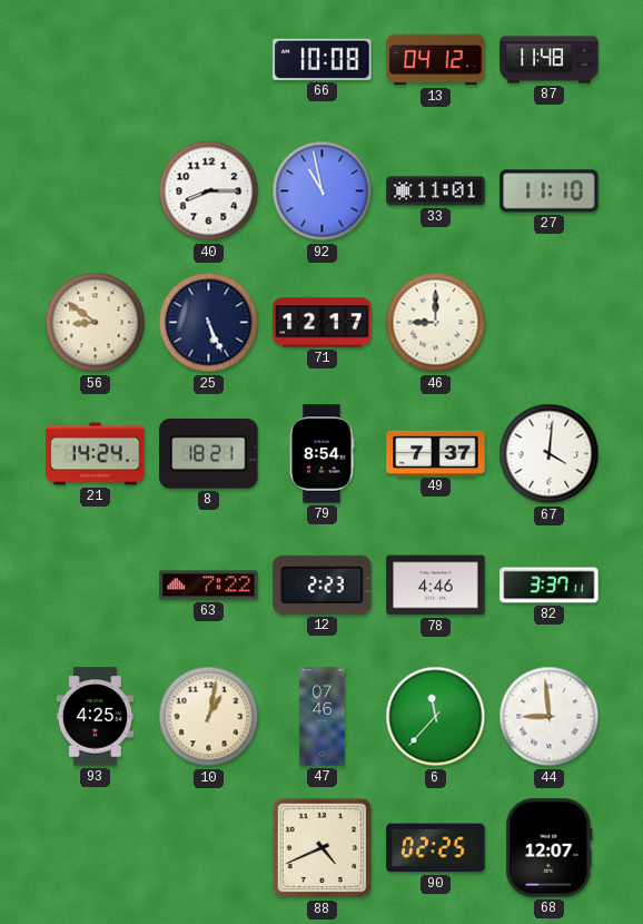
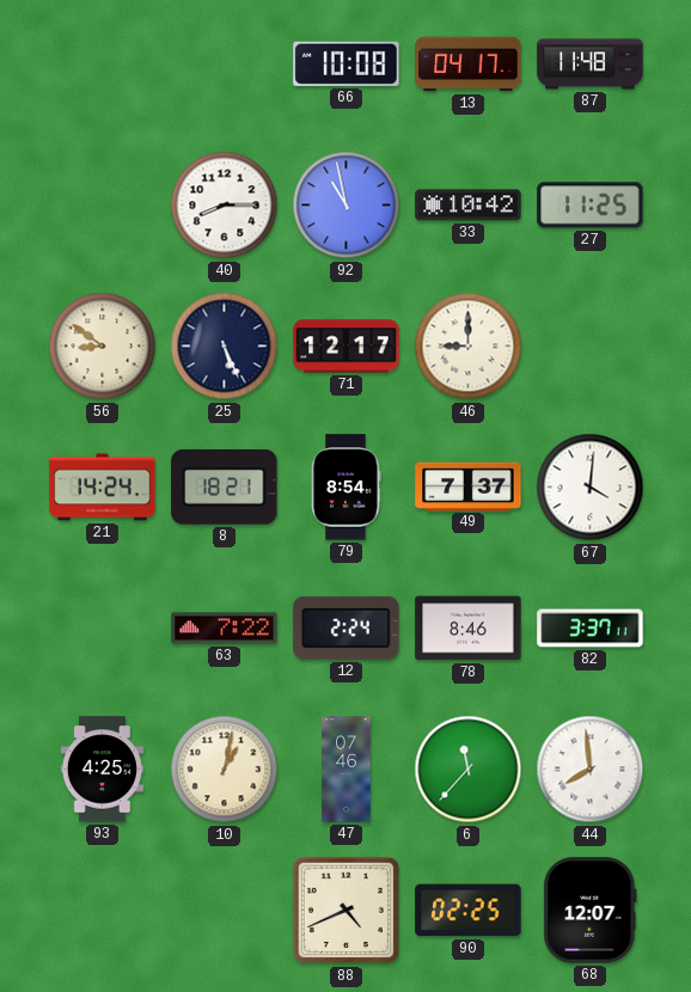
13: 04:12 -> 04:17 (469, 65)
33: 11:01 -> 10:42 (469, 206)
27: 11:10 -> 11:25 (591, 206)
12: 2:23 -> 2:24 (347, 627)
78: 4:46 -> 8:46 (469, 629)
44: 8:59 -> 7:59 (591, 770)
